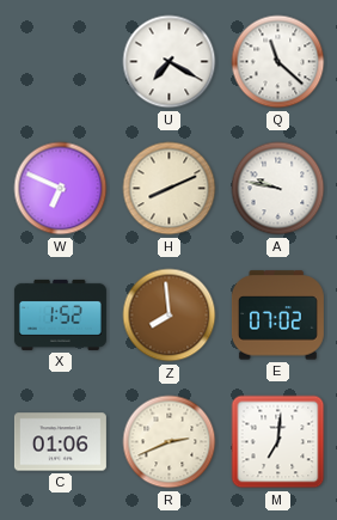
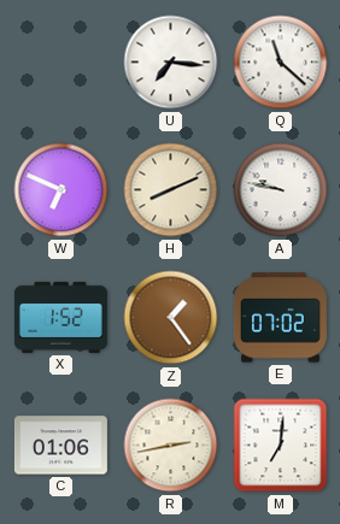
U: 7:20 -> 7:16 (171, 63)
Z: 7:59 -> 1:24 (171, 318)
R: 2:41 -> 2:43 (171, 446)
